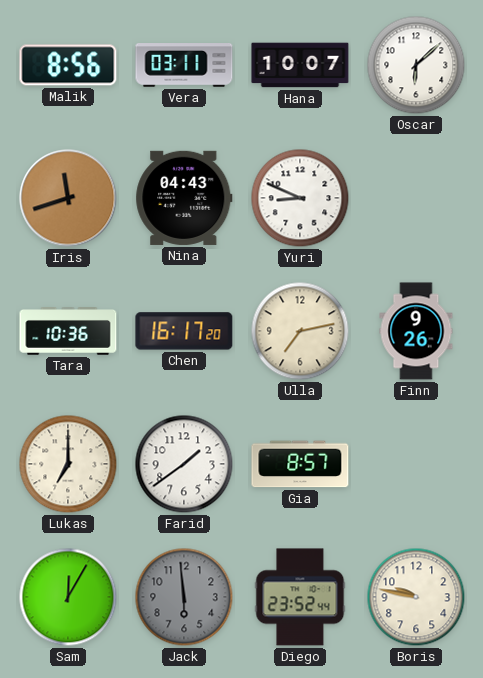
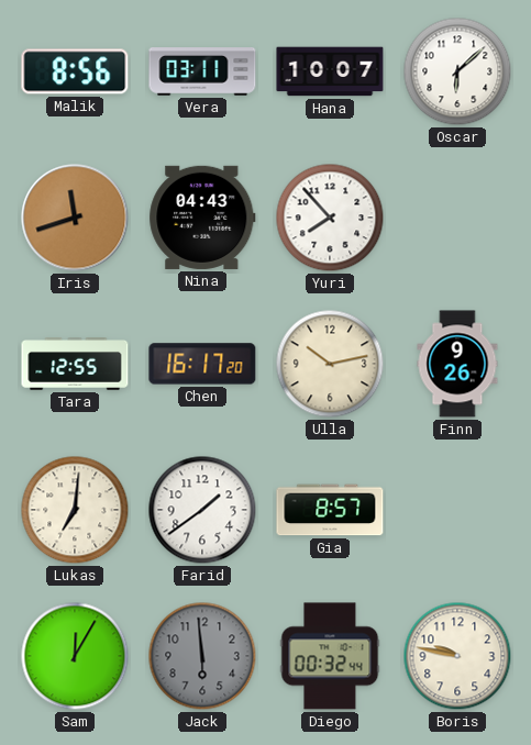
Yuri: 8:49 -> 7:53 (330, 218)
Tara: 10:36 -> 12:55 (75, 364)
Ulla: 7:13 -> 10:13 (330, 364)
Lukas: 7:00 -> 7:01 (75, 510)
Diego: 23:52 -> 00:32 (330, 656)
